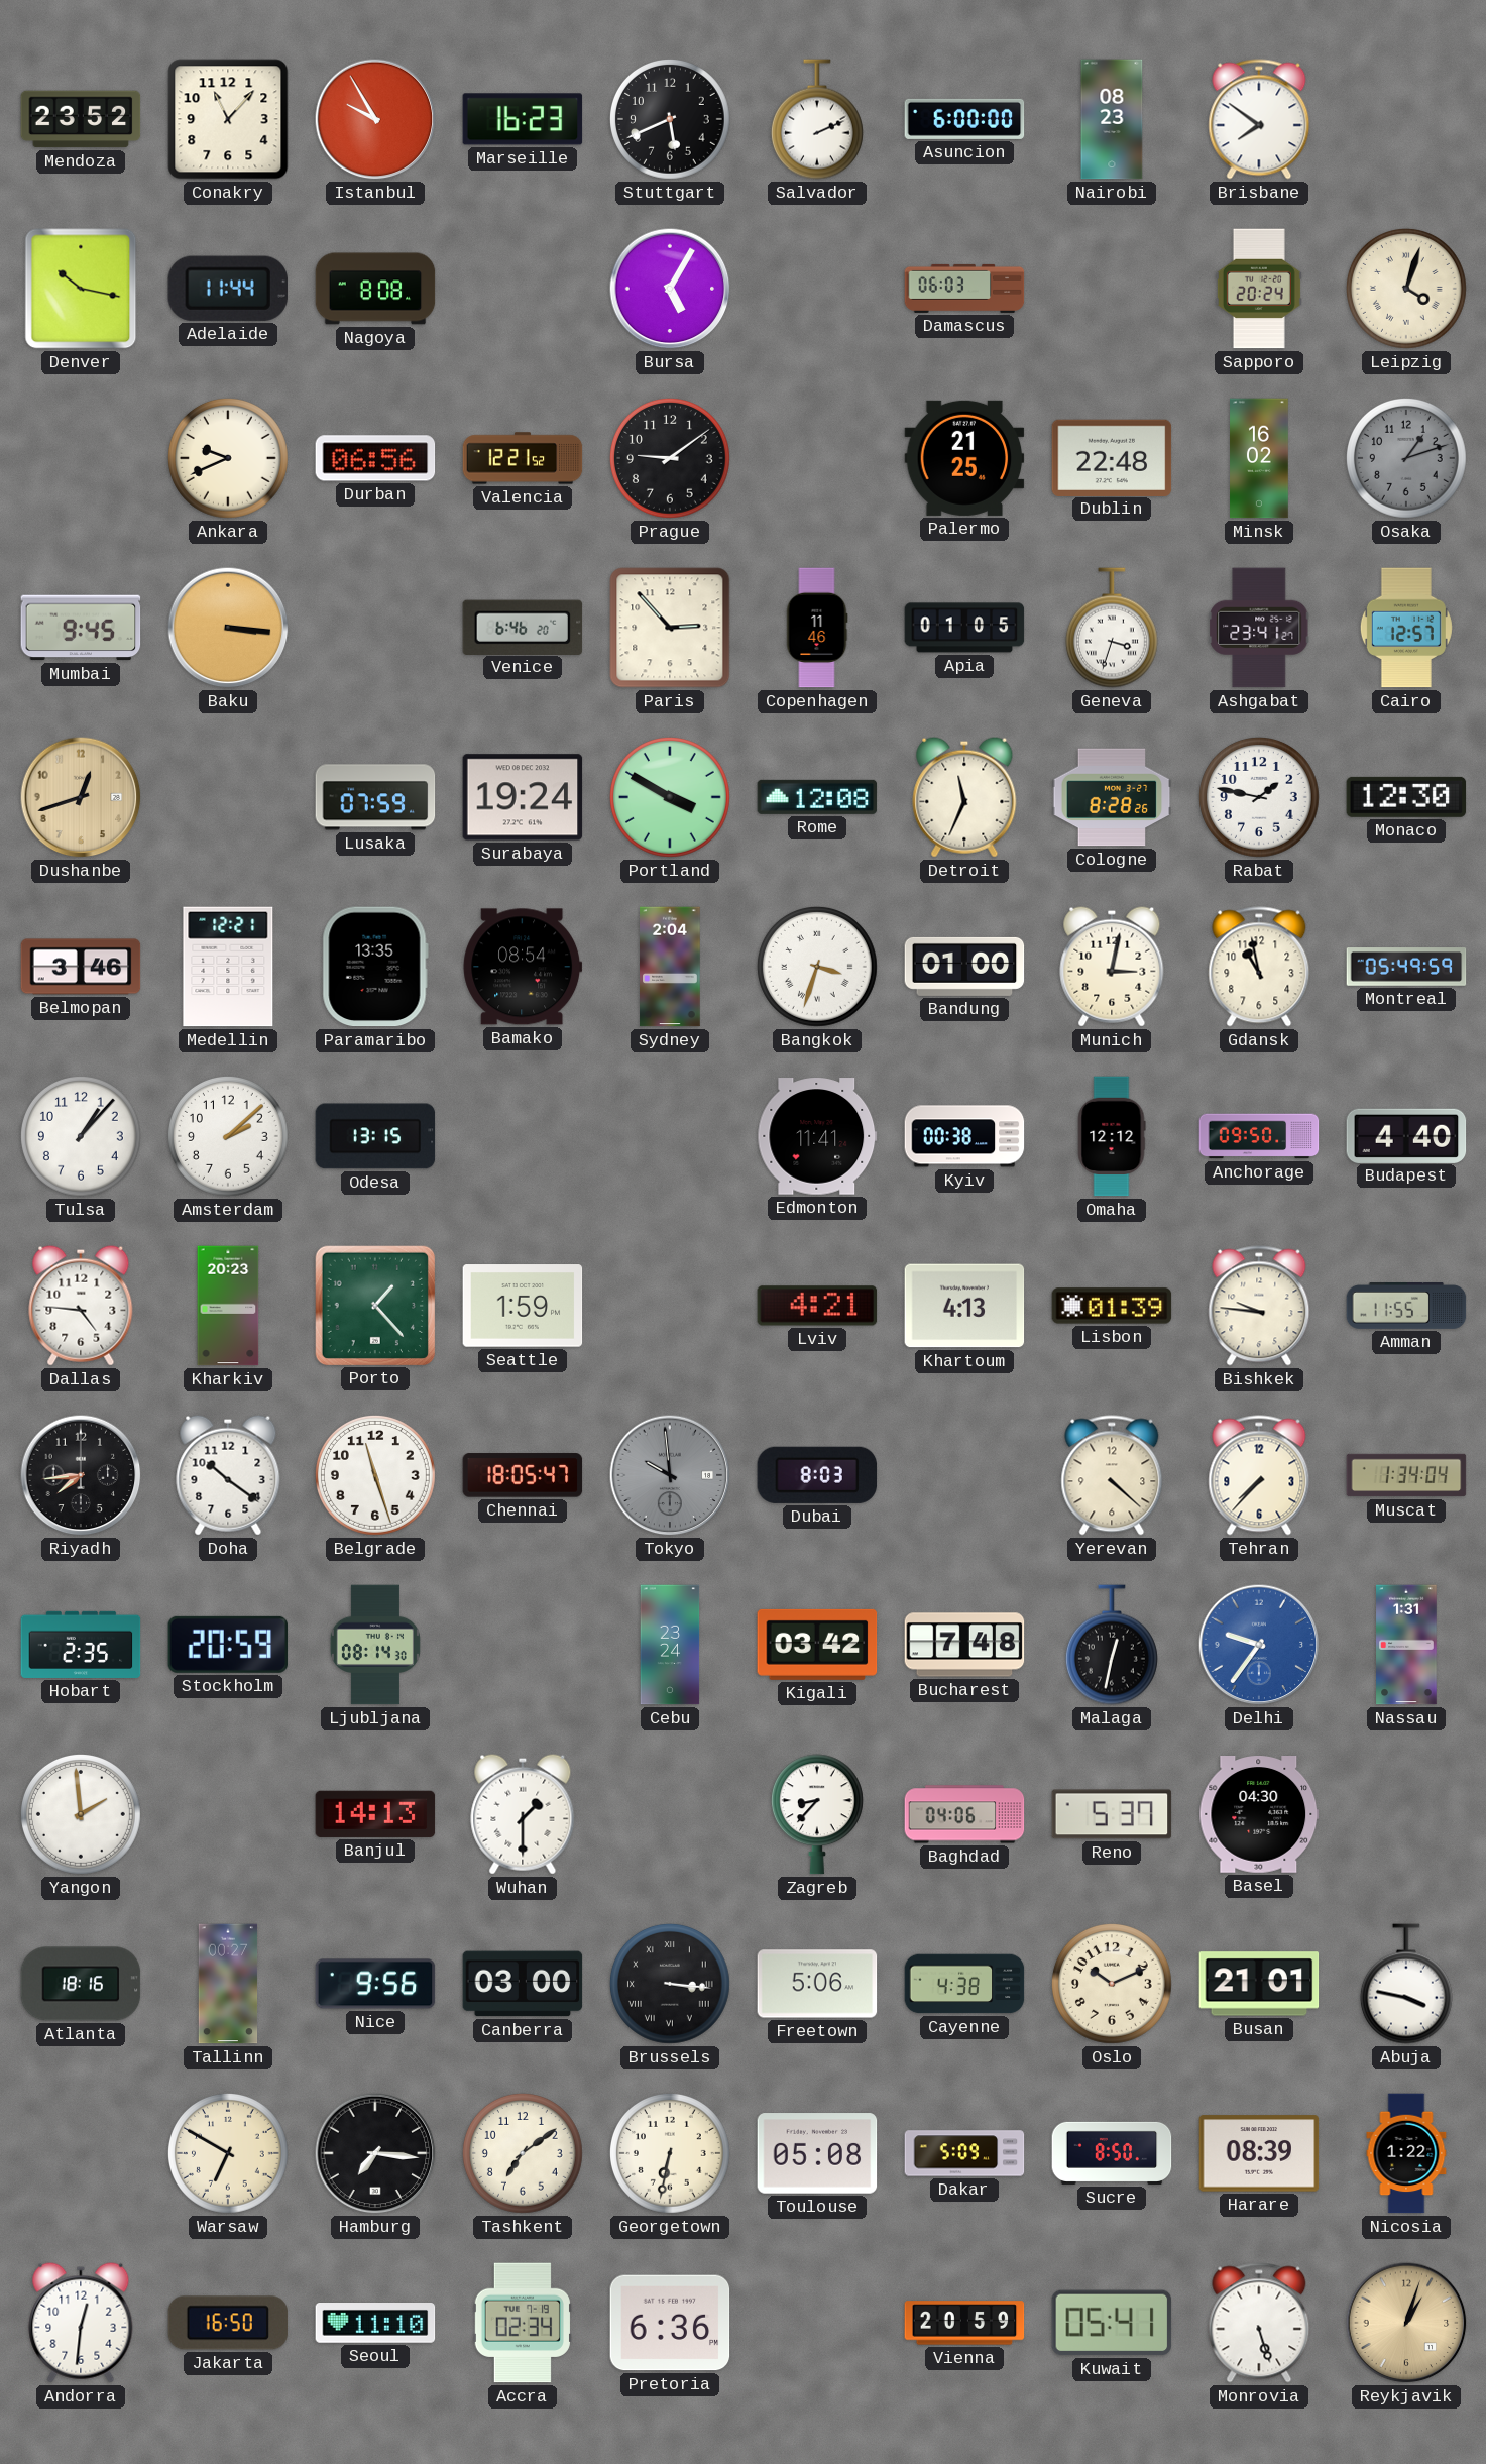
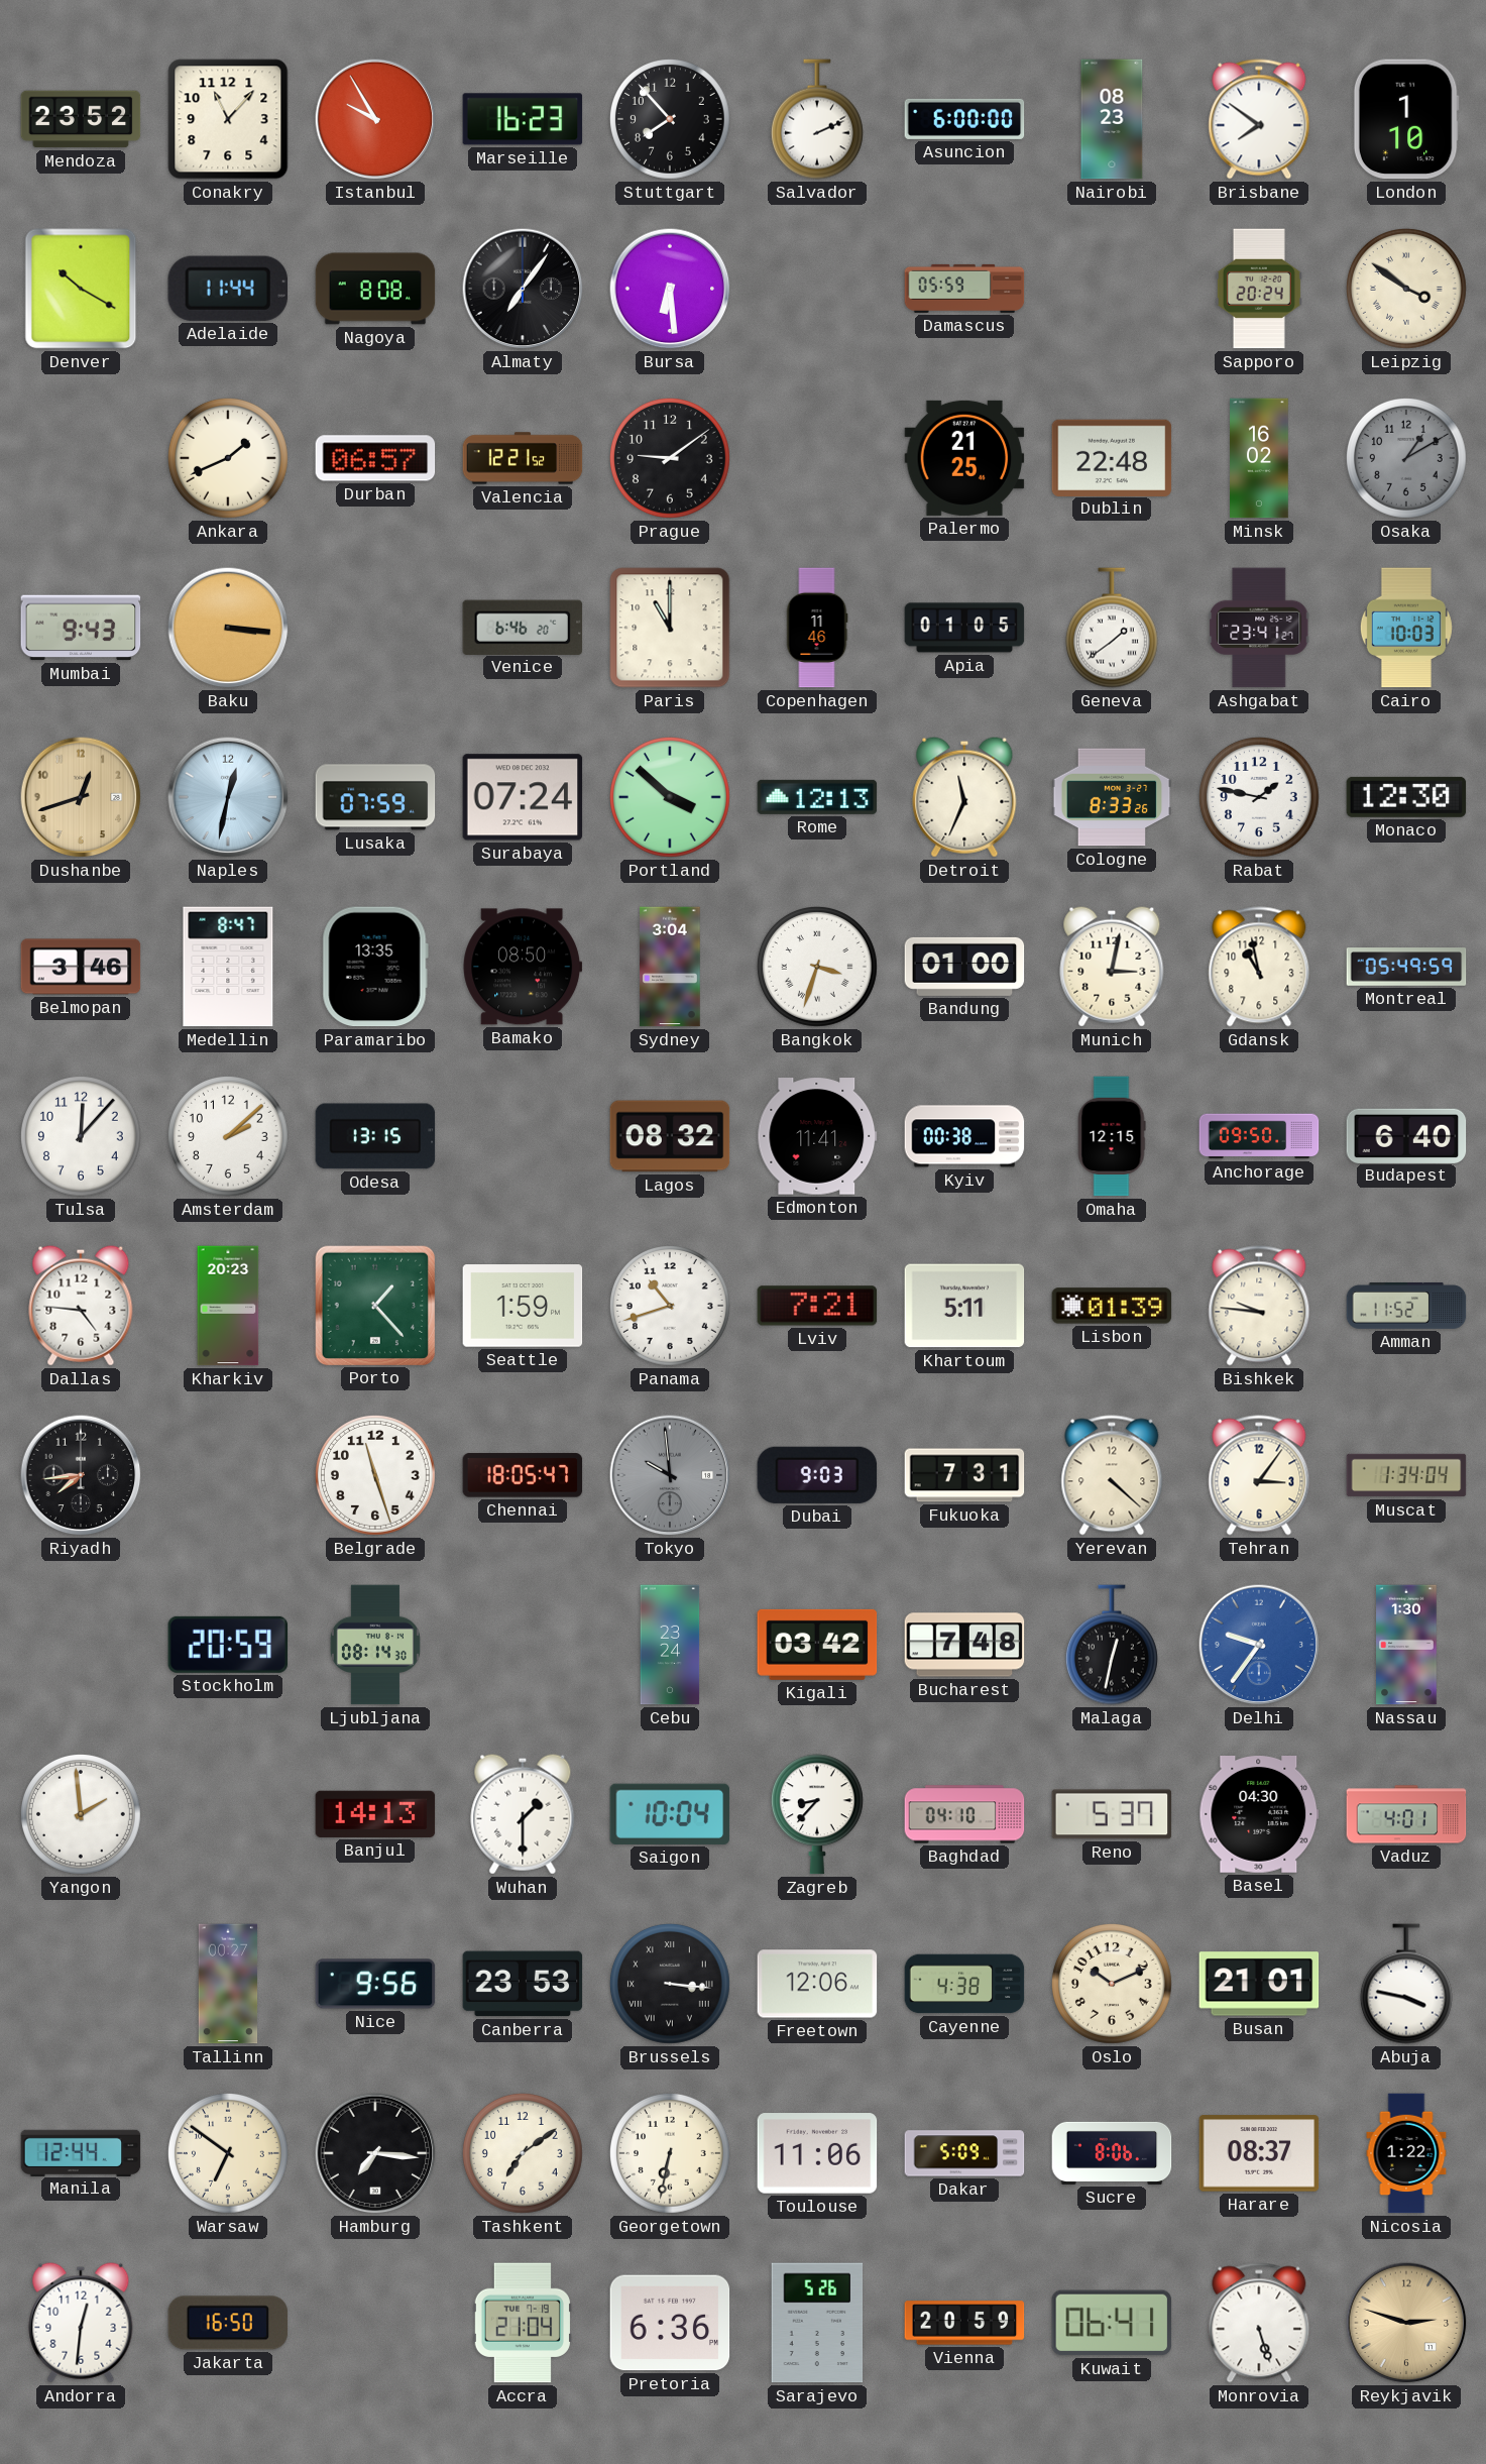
Stuttgart: 5:41 -> 7:53 (670, 119)
London: none -> 1:10 (1406, 119)
Denver: 10:17 -> 10:20 (81, 289)
Almaty: none -> 7:06 (523, 289)
Bursa: 5:05 -> 6:29 (670, 289)
Damascus: 06:03 -> 05:59 (964, 289)
Leipzig: 4:03 -> 3:51 (1406, 289)
Ankara: 9:41 -> 1:41 (228, 458)
Durban: 06:56 -> 06:57 (375, 458)
Osaka: 1:12 -> 1:10 (1406, 458)
Mumbai: 9:45 -> 9:43 (81, 628)
Paris: 2:53 -> 11:00 (670, 628)
Geneva: 3:33 -> 1:39 (1112, 628)
Cairo: 12:57 -> 10:03 (1406, 628)
Naples: none -> 12:32 (228, 797)
Surabaya: 19:24 -> 07:24 (523, 797)
Portland: 3:50 -> 3:52 (670, 797)
Rome: 12:08 -> 12:13 (817, 797)
Cologne: 8:28 -> 8:33 (1112, 797)
Medellin: 12:21 -> 8:47 (228, 967)
Bamako: 08:54 -> 08:50 (523, 967)
Sydney: 2:04 -> 3:04 (670, 967)
Tulsa: 1:07 -> 12:07 (81, 1136)
Lagos: none -> 08:32 (670, 1136)
Omaha: 12:12 -> 12:15 (1112, 1136)
Budapest: 4:40 -> 6:40 (1406, 1135)
Panama: none -> 10:42 (670, 1306)
Lviv: 4:21 -> 7:21 (817, 1306)
Khartoum: 4:13 -> 5:11 (964, 1306)
Amman: 11:55 -> 11:52 (1406, 1307)
Doha: 10:21 -> none (228, 1475)
Dubai: 8:03 -> 9:03 (817, 1475)
Fukuoka: none -> 7:31 (964, 1475)
Tehran: 7:37 -> 3:06 (1259, 1475)
Hobart: 2:35 -> none (81, 1645)
Nassau: 1:31 -> 1:30 (1406, 1645)
Saigon: none -> 10:04 (670, 1814)
Baghdad: 04:06 -> 04:10 (964, 1814)
Vaduz: none -> 4:01 (1406, 1814)
Atlanta: 18:16 -> none (81, 1984)
Canberra: 03:00 -> 23:53 (523, 1984)
Freetown: 5:06 -> 12:06 (817, 1984)
Manila: none -> 12:44 (81, 2152)
Warsaw: 6:50 -> 6:51 (228, 2153)
Toulouse: 05:08 -> 11:06 (817, 2153)
Sucre: 8:50 -> 8:06 (1112, 2153)
Harare: 08:39 -> 08:37 (1259, 2153)
Seoul: 11:10 -> none (375, 2324)
Accra: 02:34 -> 21:04 (523, 2323)
Sarajevo: none -> 5:26 (817, 2323)
Kuwait: 05:41 -> 06:41 (1112, 2323)
Reykjavik: 1:03 -> 2:48 (1406, 2323)
